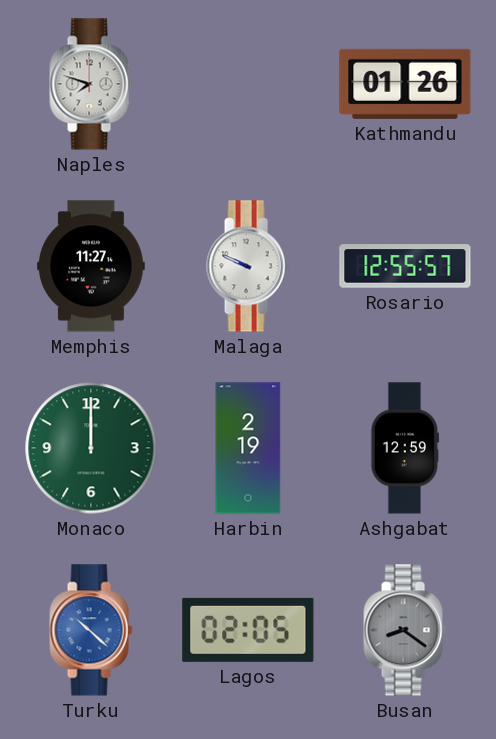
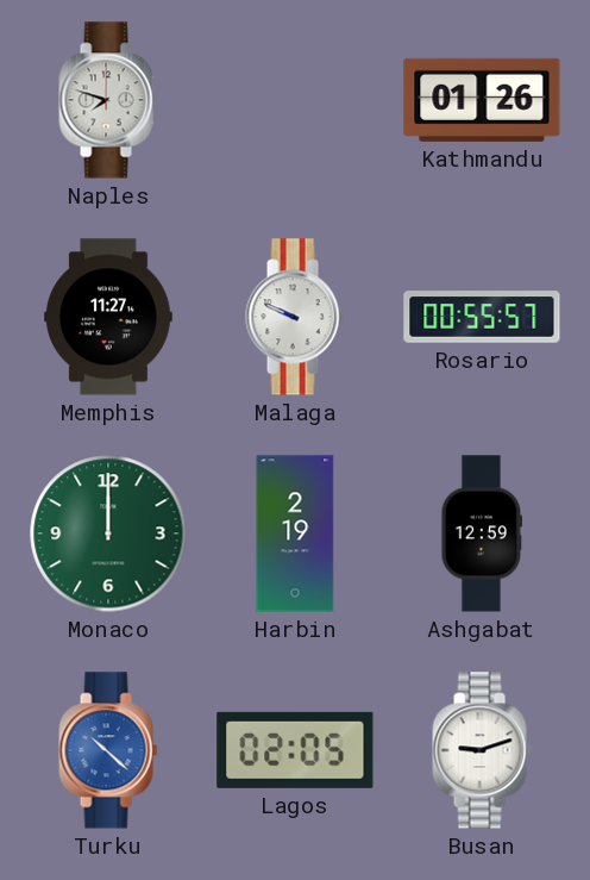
Rosario: 12:55 -> 00:55 (482, 317)
Busan: 8:21 -> 9:12 (482, 750)
Busan dial: grey -> white (482, 750)
